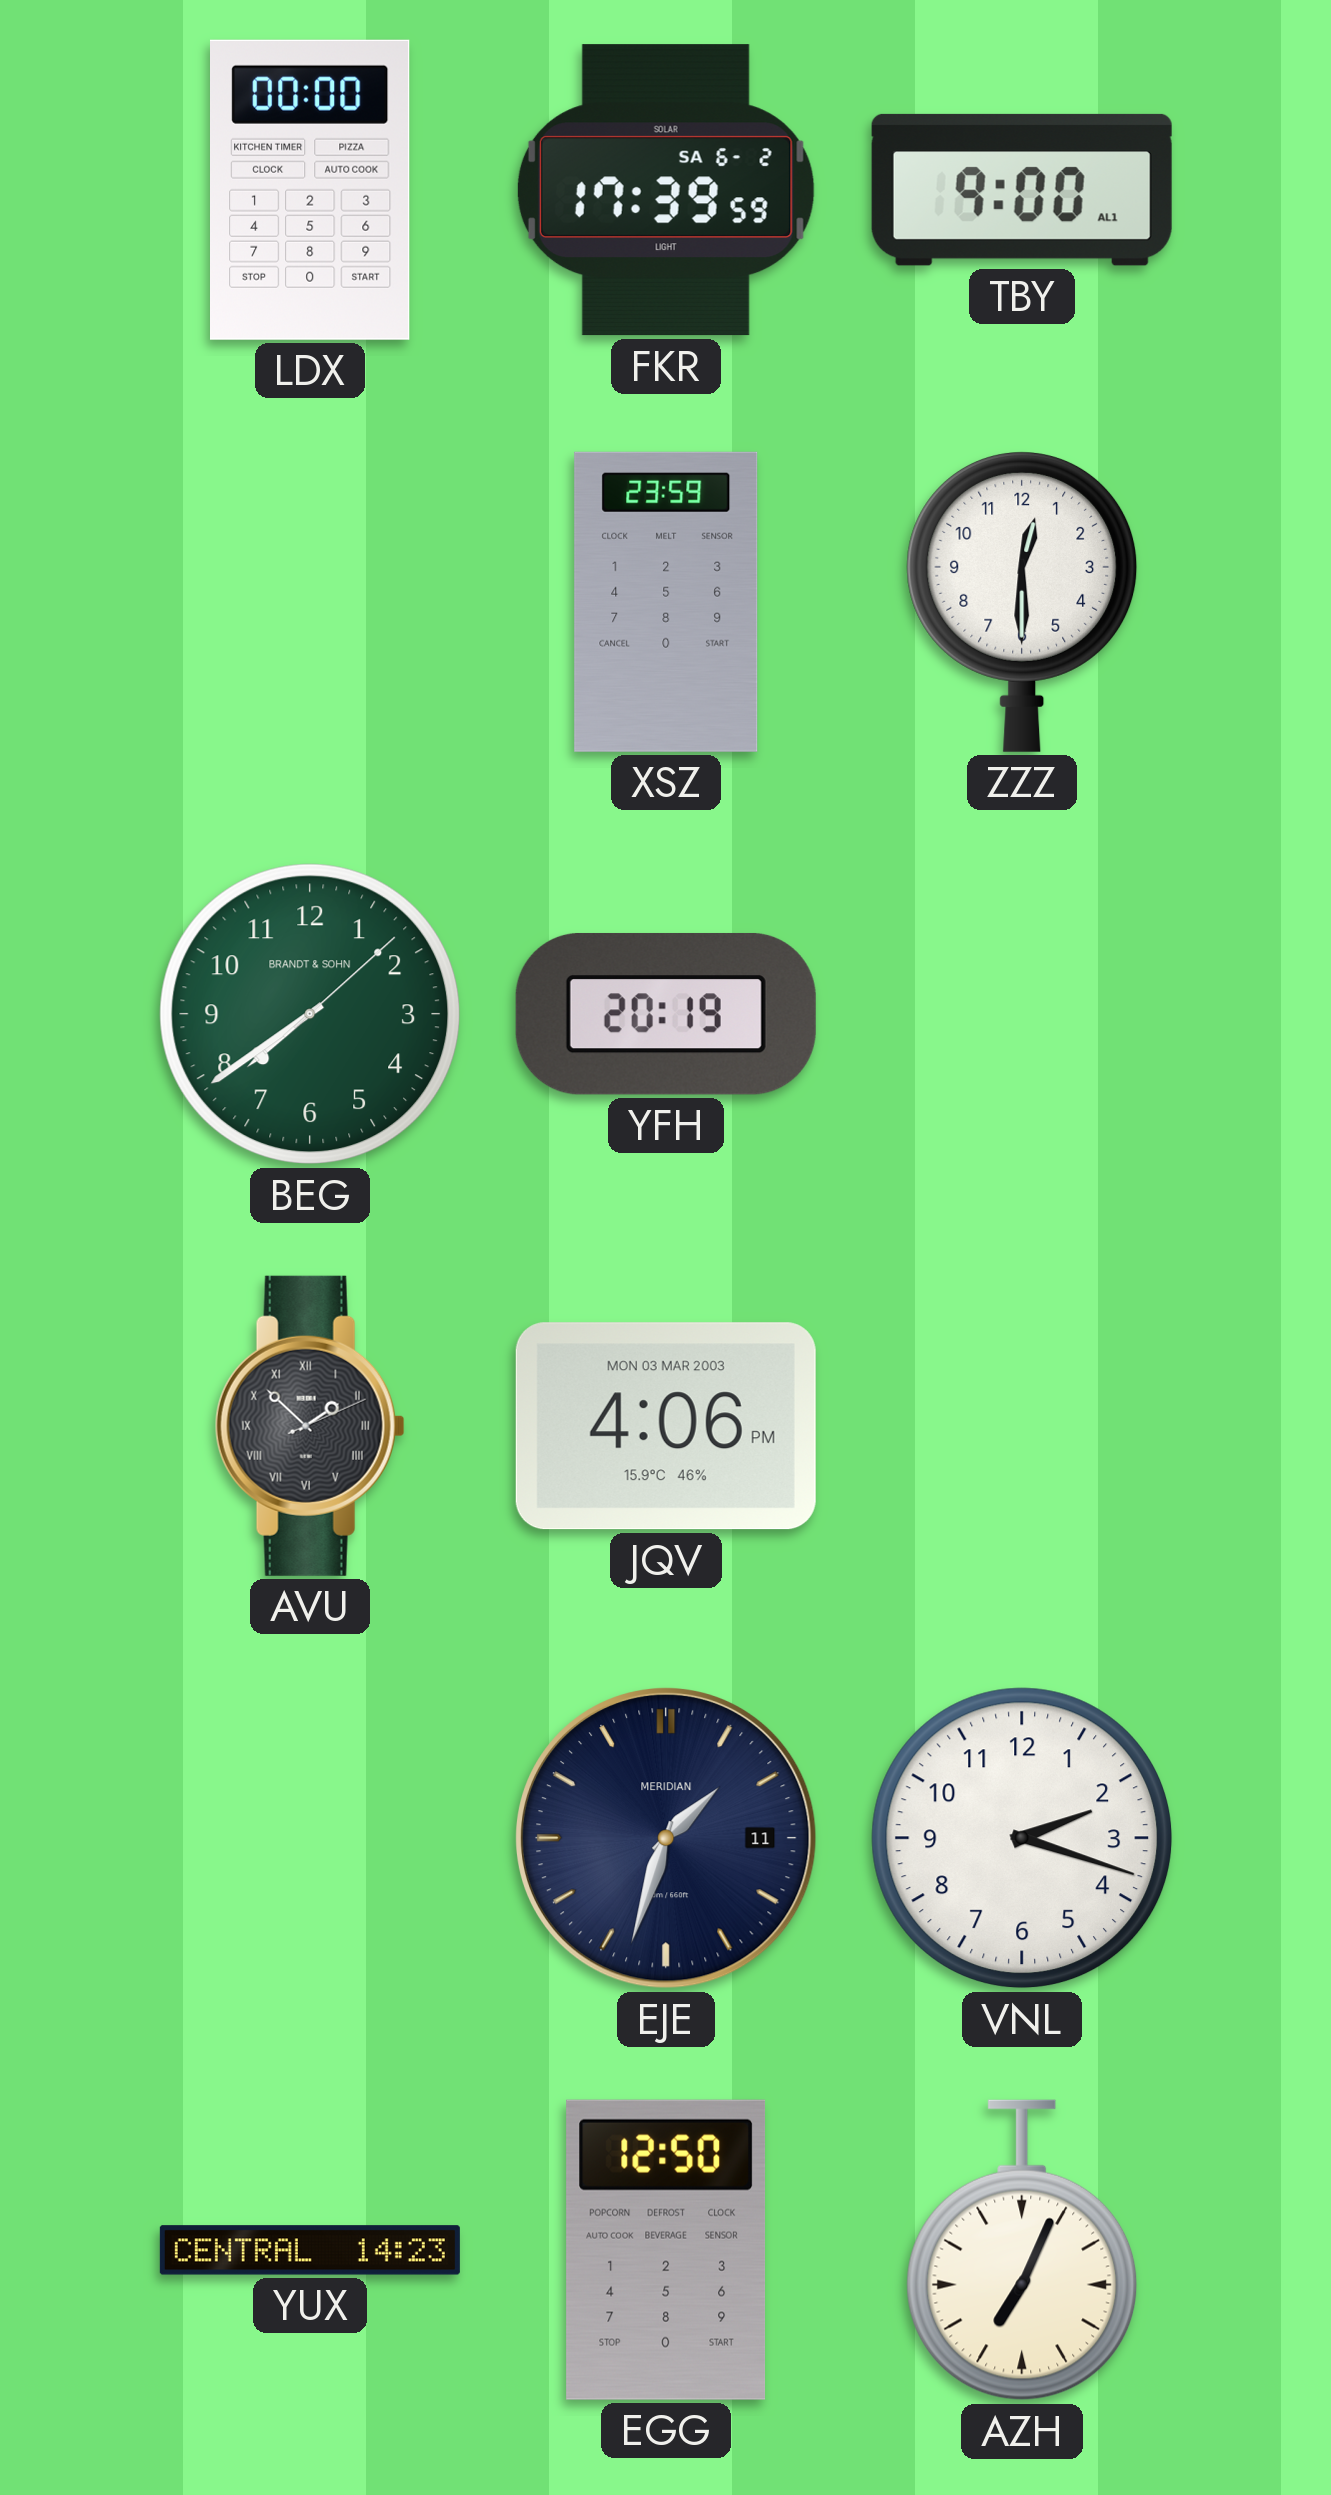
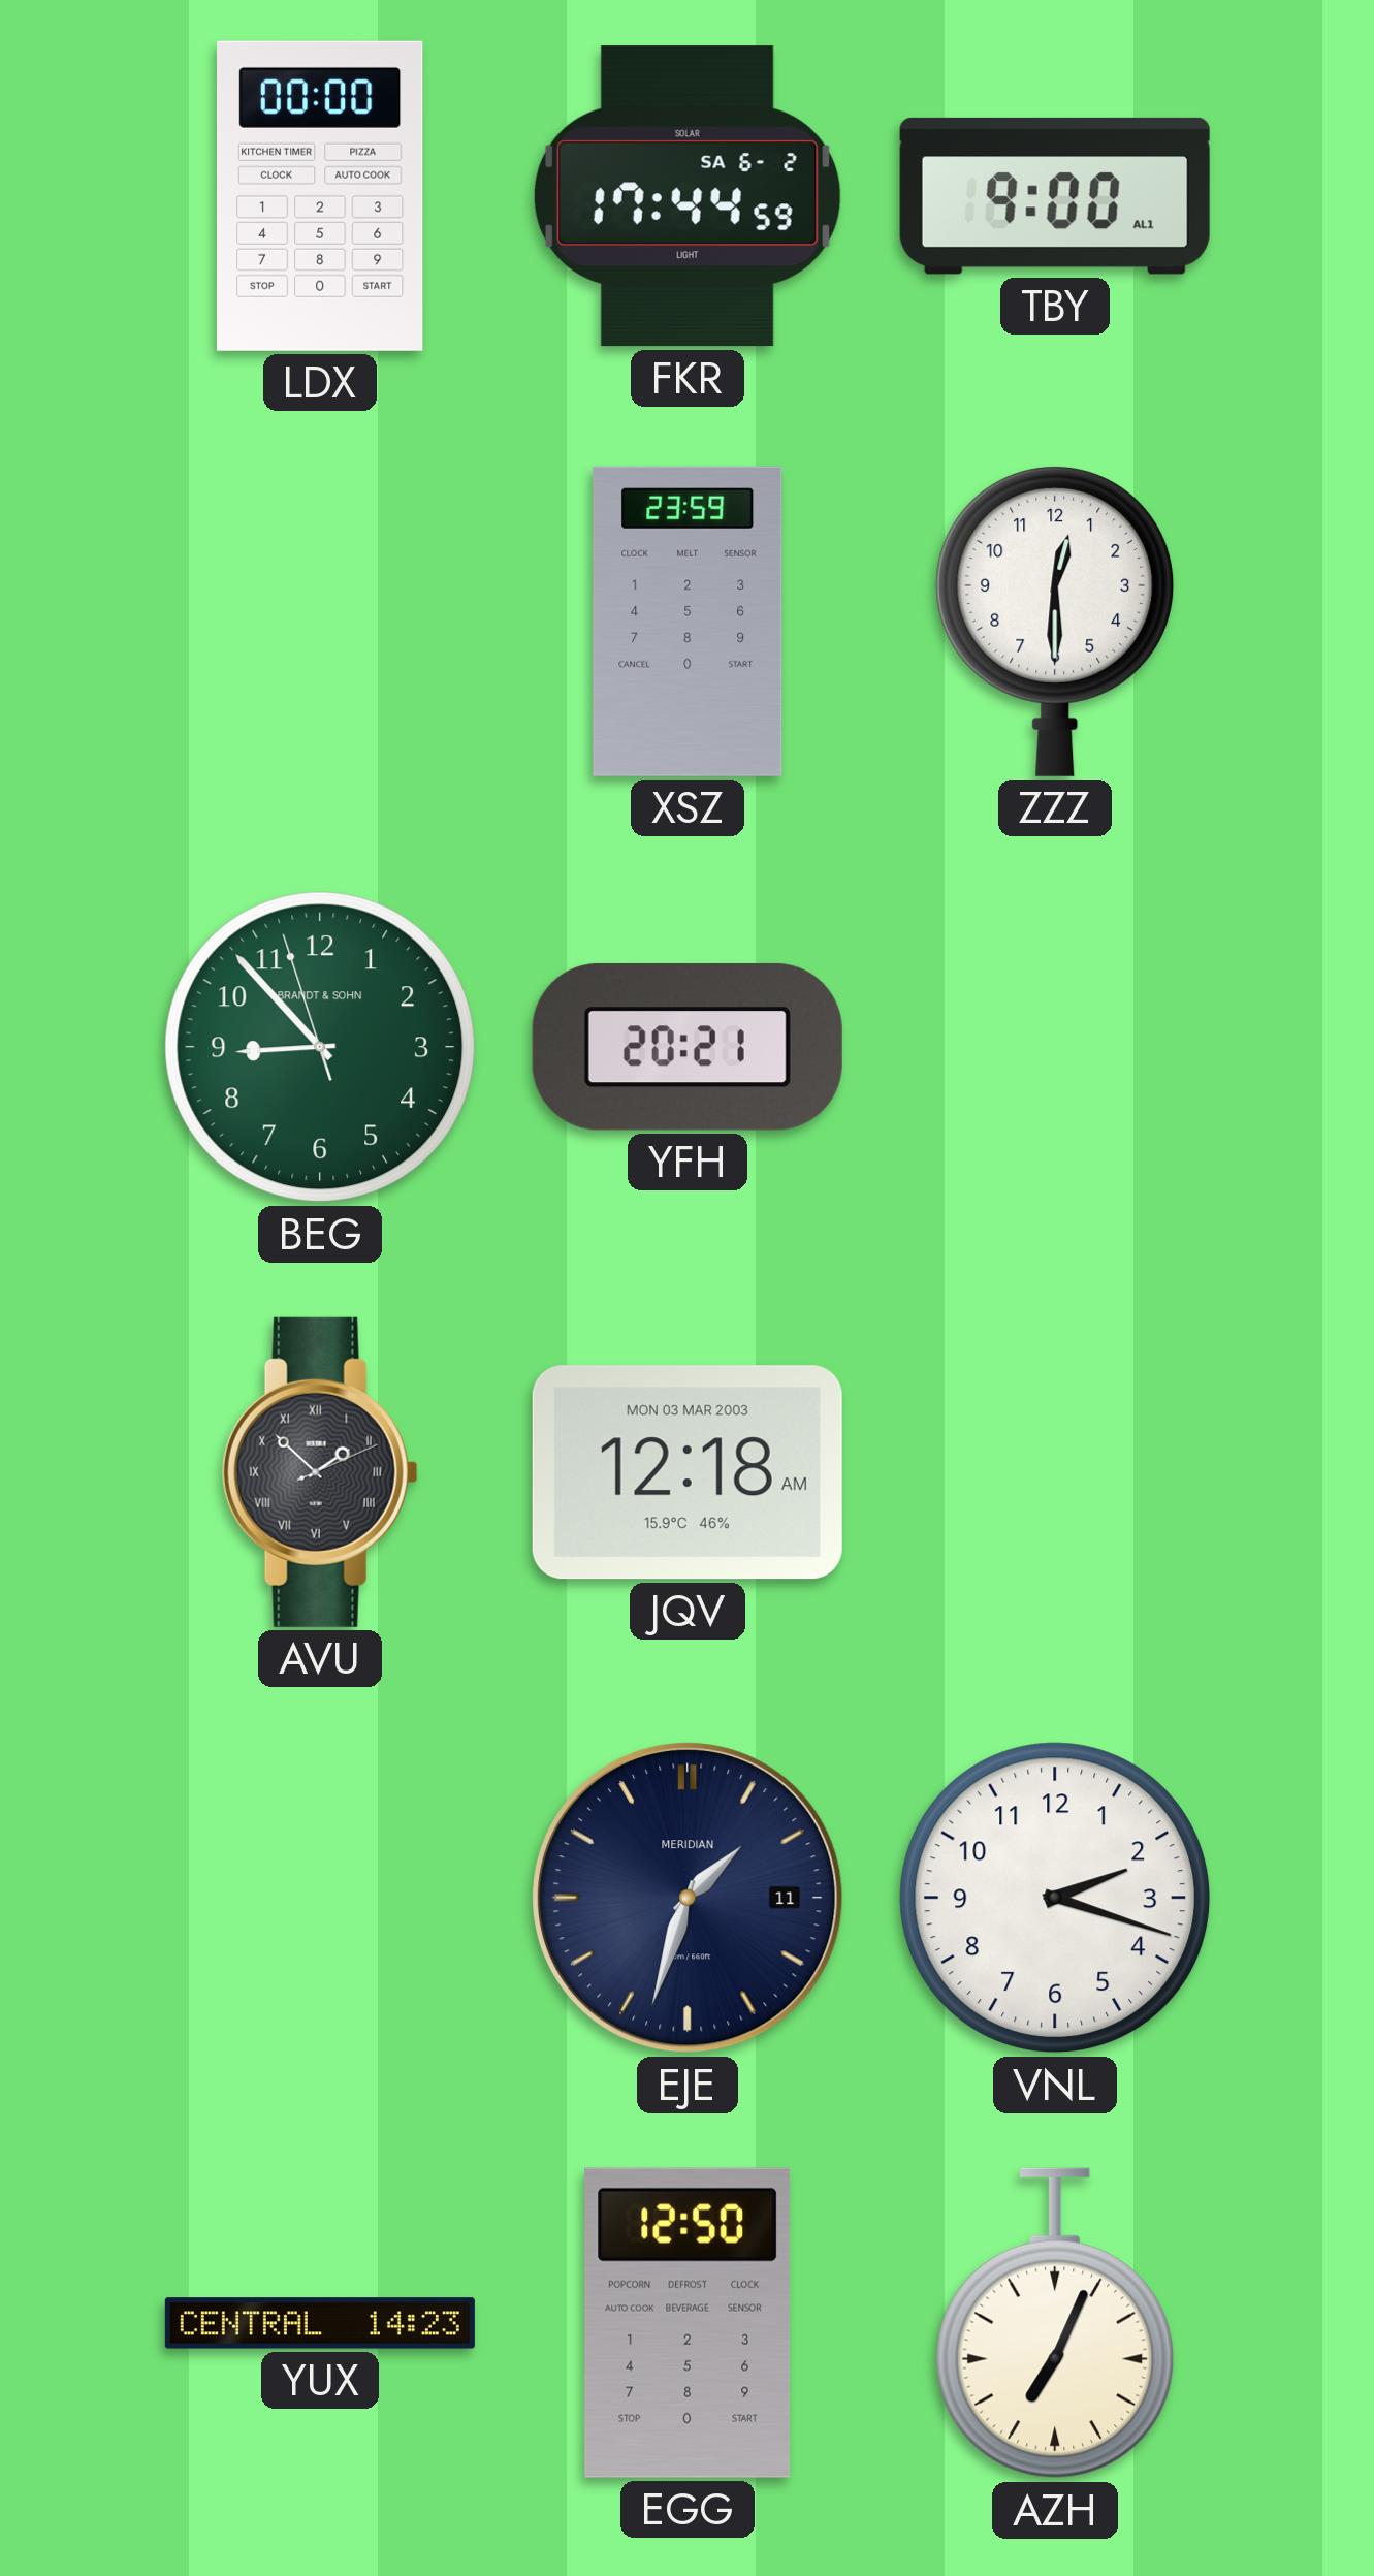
FKR: 17:39 -> 17:44 (688, 196)
BEG: 7:39 -> 8:52 (320, 1047)
YFH: 20:19 -> 20:21 (688, 1047)
JQV: 4:06 -> 12:18 (688, 1472)
